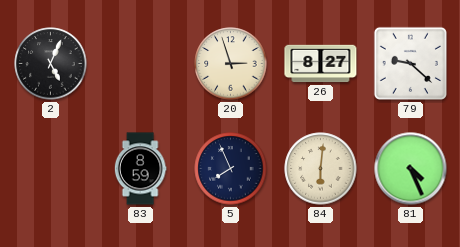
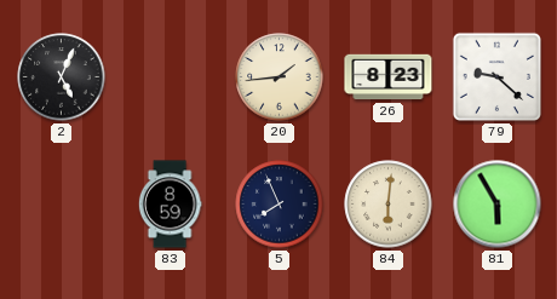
20: 2:57 -> 1:44 (280, 77)
26: 8:27 -> 8:23 (389, 77)
81: 4:26 -> 5:55 (498, 205)
